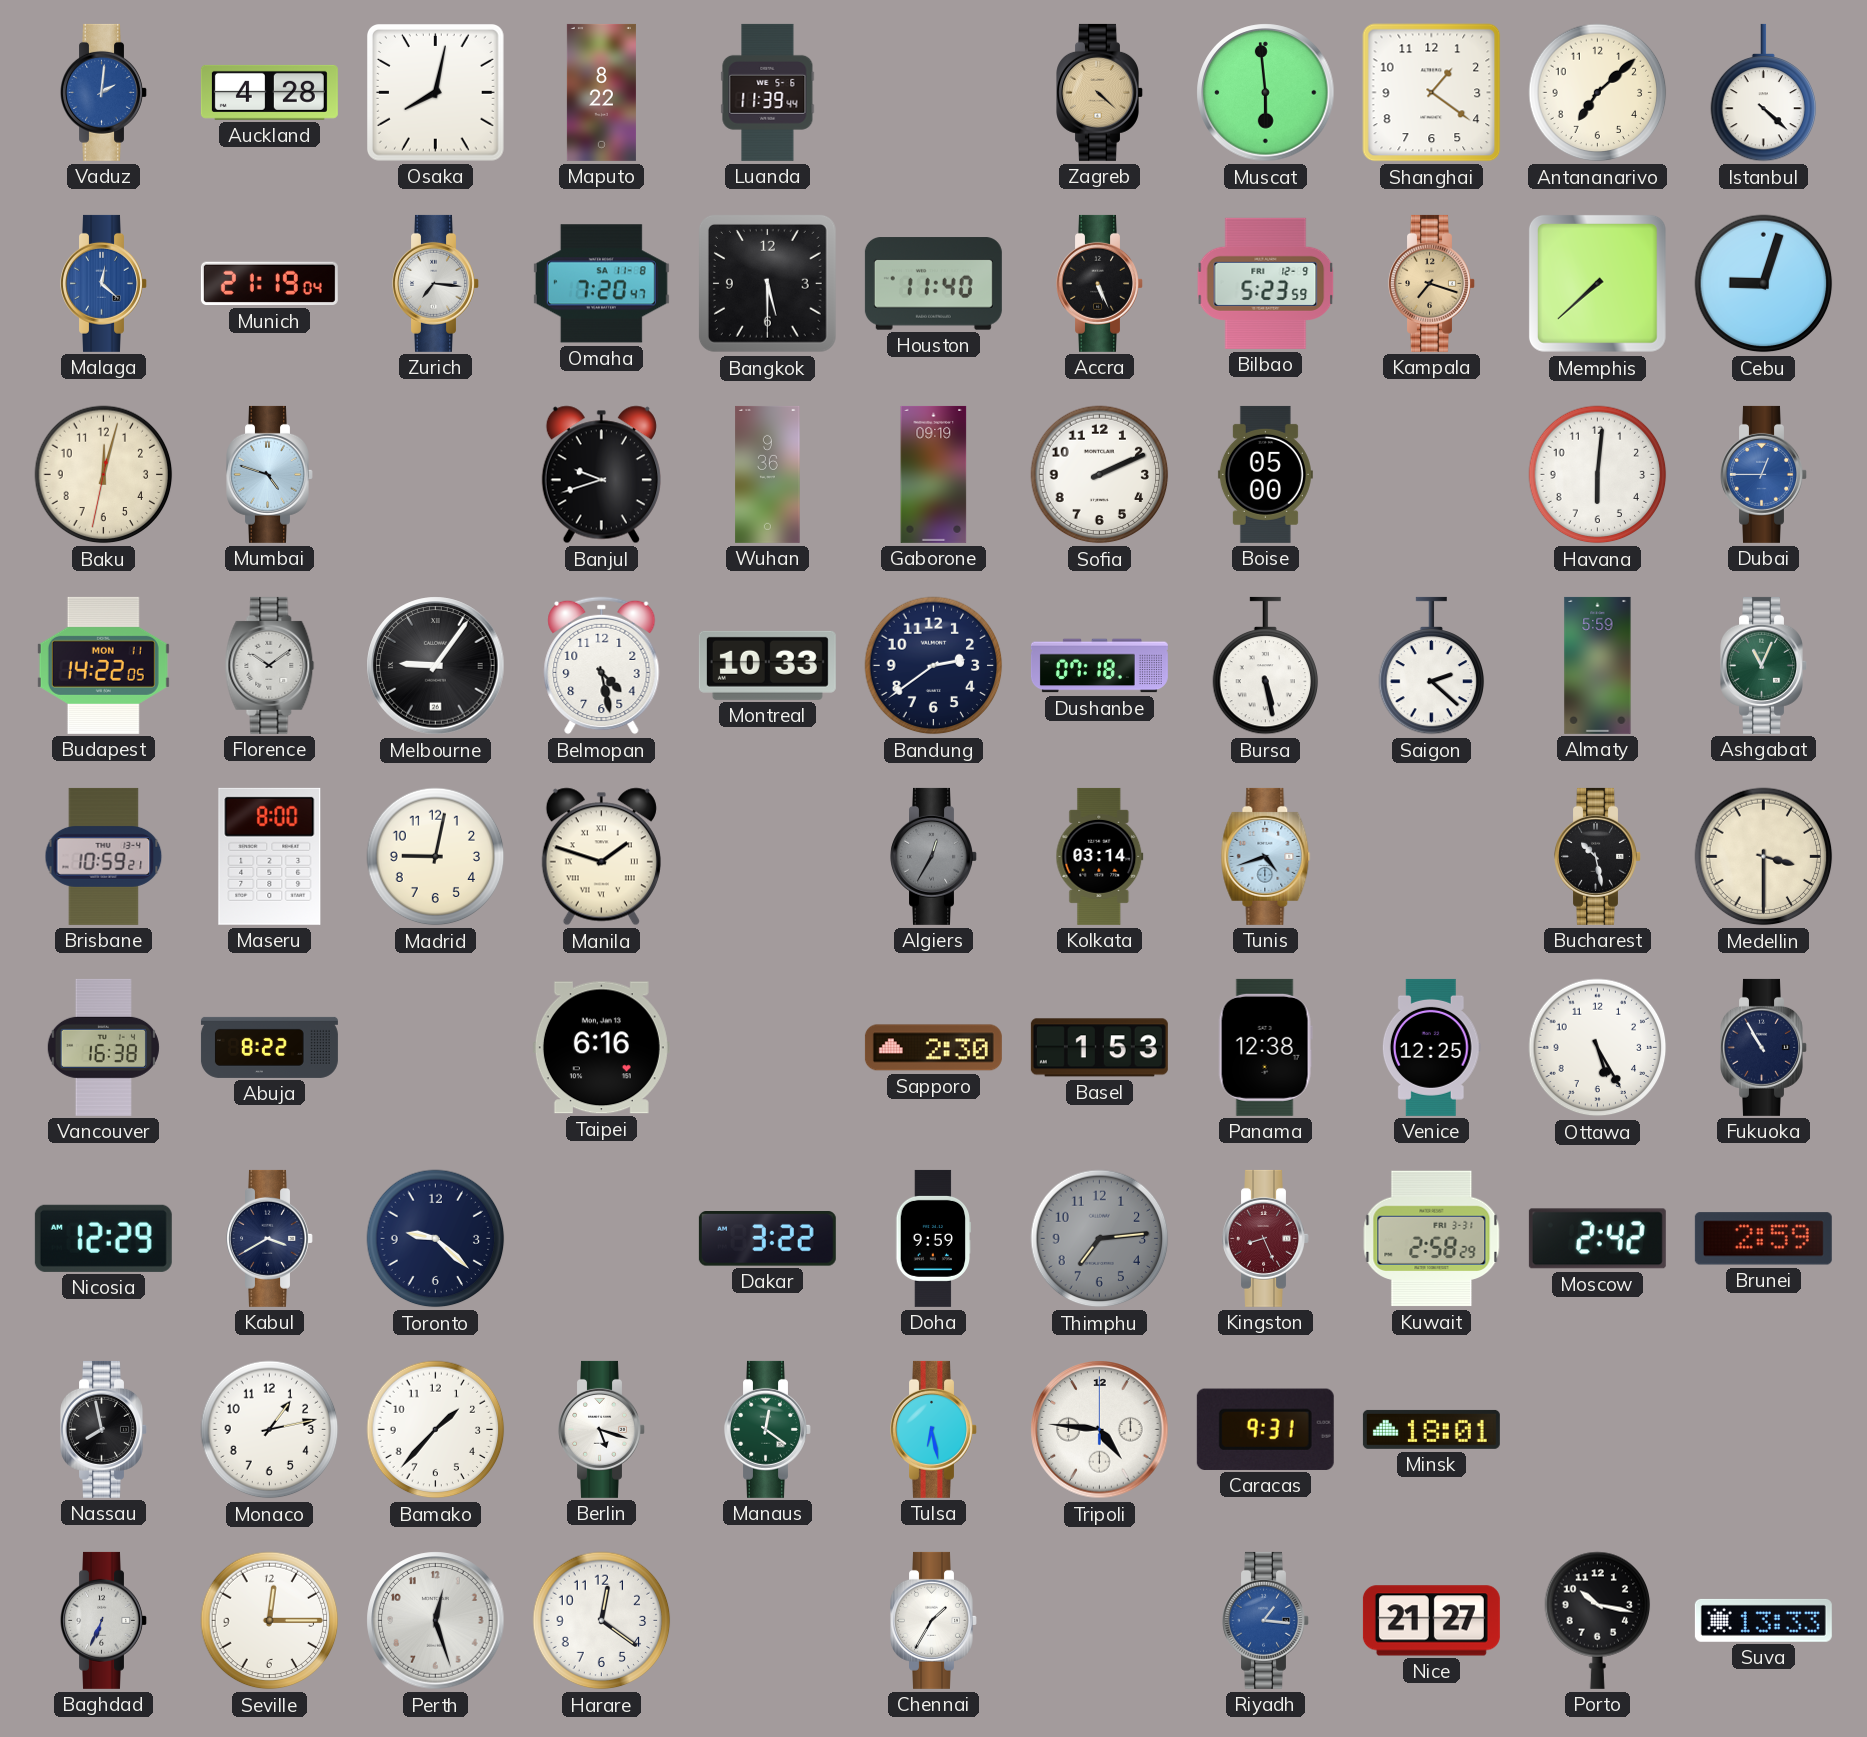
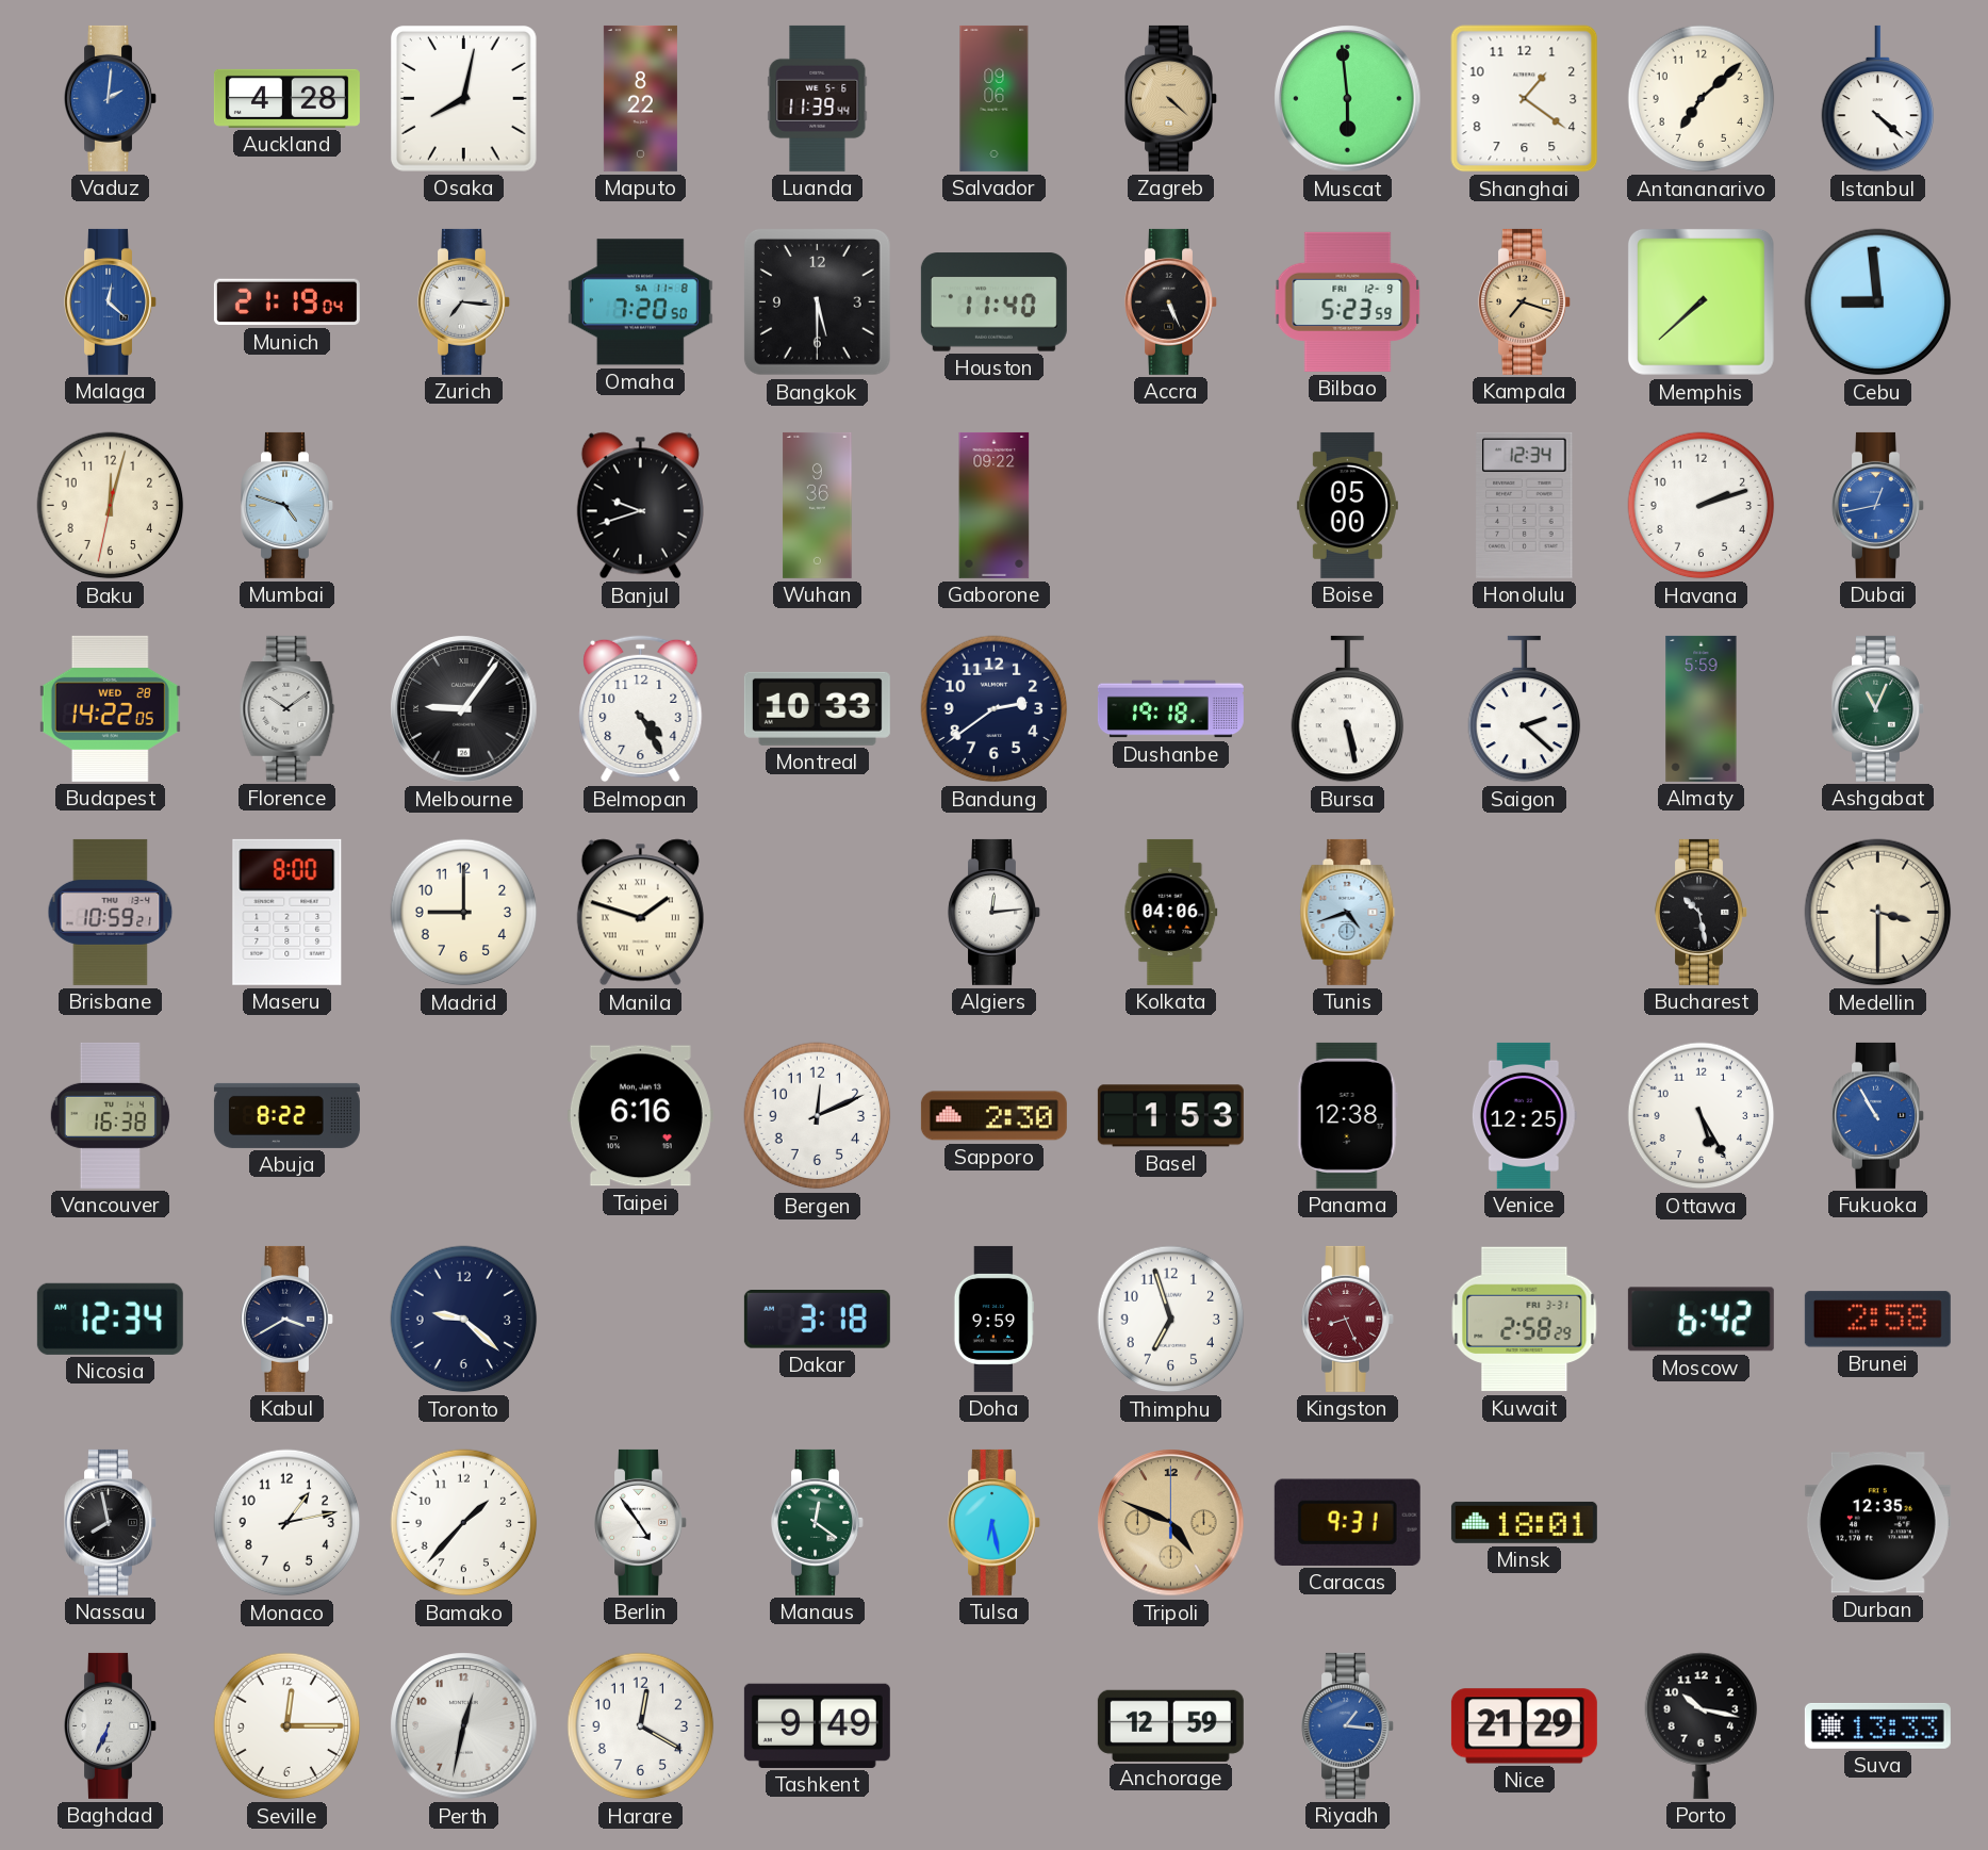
Salvador: none -> 09:06 (995, 98)
Omaha: 7:20:47 -> 7:20:50 (640, 302)
Cebu: 9:03 -> 8:59 (1878, 302)
Gaborone: 09:19 -> 09:22 (995, 505)
Sofia: 2:11 -> none (1100, 475)
Honolulu: none -> 12:34 (1525, 505)
Havana: 6:01 -> 2:12 (1702, 506)
Dubai: 12:45 -> 12:43 (1878, 505)
Budapest date: MON 11 -> WED 28 (110, 708)
Belmopan: 4:28 -> 4:25 (641, 709)
Dushanbe: 07:18 -> 19:18 (1170, 709)
Madrid: 9:02 -> 9:00 (464, 913)
Algiers: 12:35 -> 12:14 (995, 912)
Algiers dial: grey -> white (995, 912)
Kolkata: 03:14 -> 04:06 (1171, 912)
Bergen: none -> 12:11 (818, 1116)
Fukuoka dial: navy -> blue (1878, 1115)
Nicosia: 12:29 -> 12:34 (110, 1319)
Dakar: 3:22 -> 3:18 (817, 1320)
Thimphu: 7:14 -> 6:57 (1171, 1320)
Thimphu dial: grey -> white (1171, 1320)
Moscow: 2:42 -> 6:42 (1701, 1320)
Brunei: 2:59 -> 2:58 (1877, 1320)
Berlin: 5:18 -> 4:54 (641, 1522)
Tripoli: 4:46 -> 4:49 (1171, 1523)
Tripoli dial: white -> champagne (1171, 1523)
Durban: none -> 12:35 (1877, 1523)
Perth: 12:27 -> 12:32 (464, 1726)
Harare: 12:21 -> 12:20 (641, 1726)
Tashkent: none -> 9:49 (817, 1725)
Chennai: 1:35 -> none (934, 1620)
Anchorage: none -> 12:59 (1170, 1725)
Nice: 21:27 -> 21:29 (1524, 1726)
